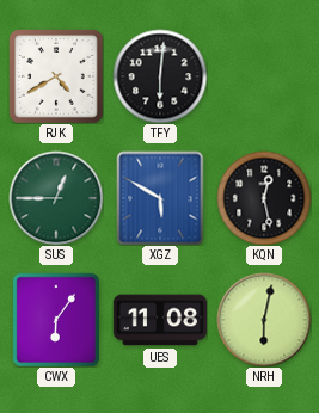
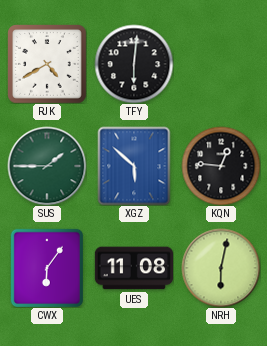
SUS: 12:45 -> 1:45 (47, 166)
XGZ: 5:50 -> 5:52 (134, 166)
KQN: 12:28 -> 12:46 (221, 166)
